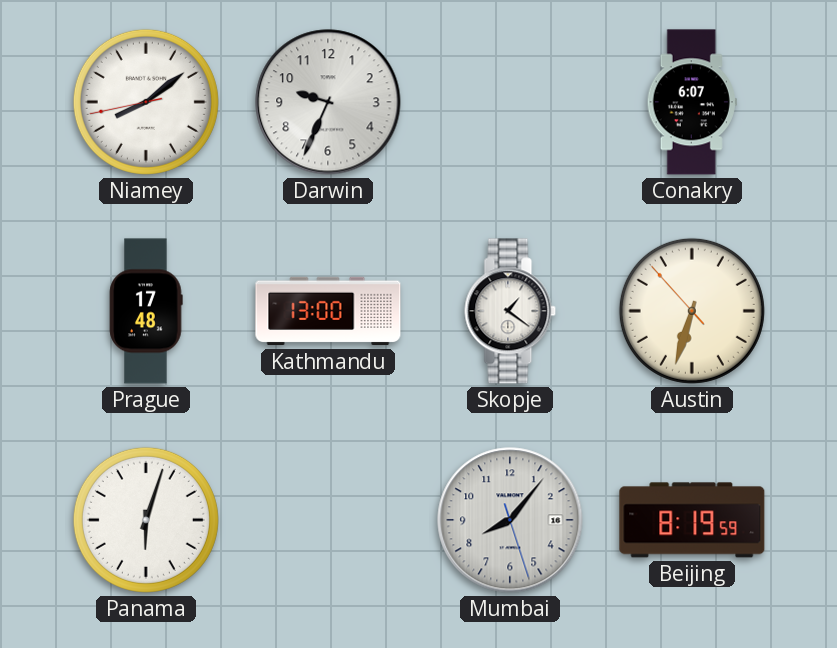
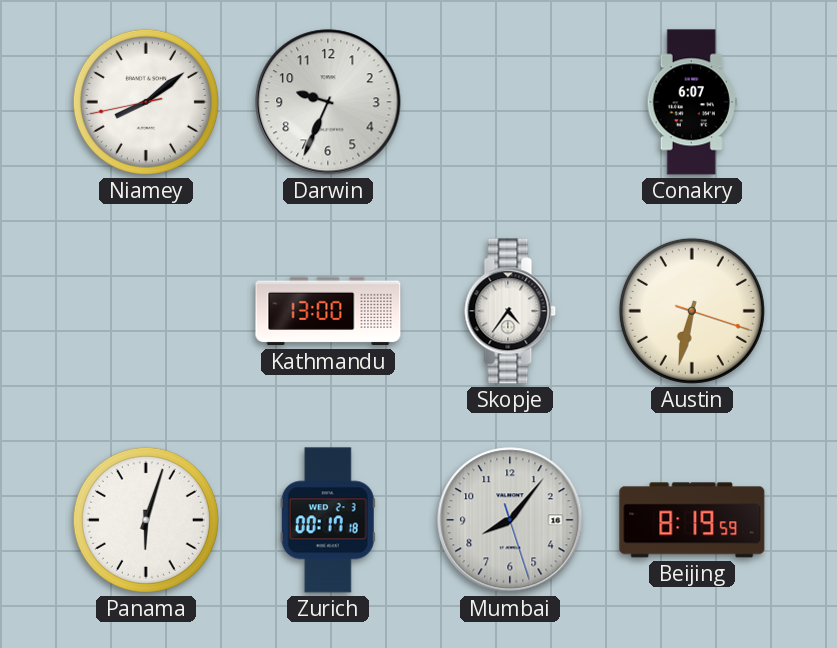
Prague: 17:48 -> none (146, 311)
Skopje: 1:21 -> 4:36 (510, 311)
Austin: 6:32:53 -> 6:32:18 (692, 311)
Zurich: none -> 00:17 (328, 520)
